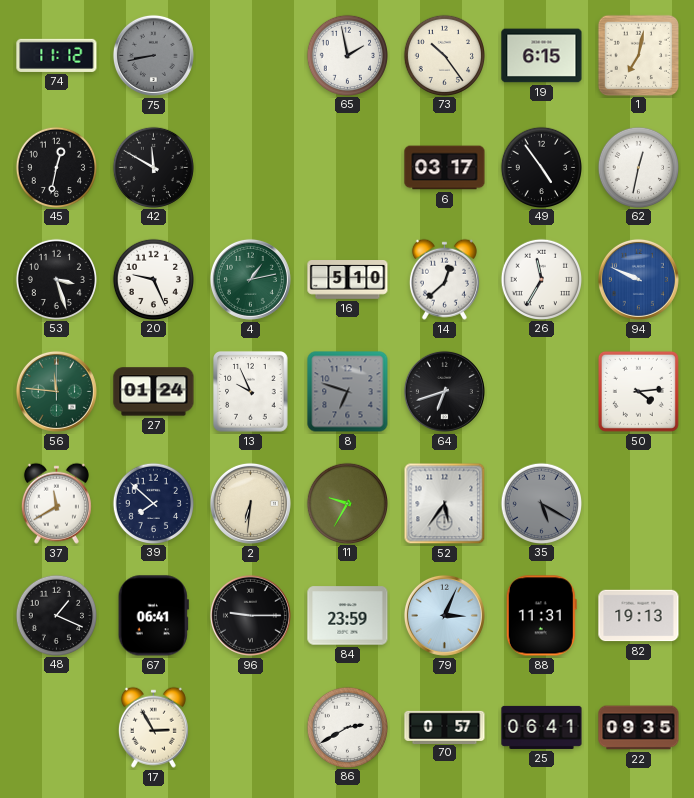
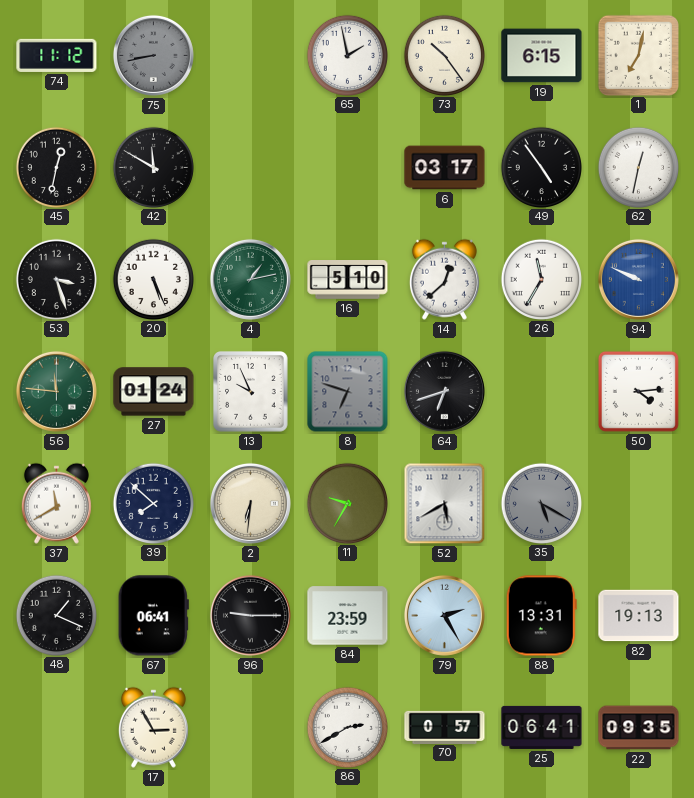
20: 9:26 -> 5:26 (153, 279)
52: 5:36 -> 5:40 (445, 504)
79: 3:04 -> 2:25 (444, 615)
88: 11:31 -> 13:31 (541, 616)
